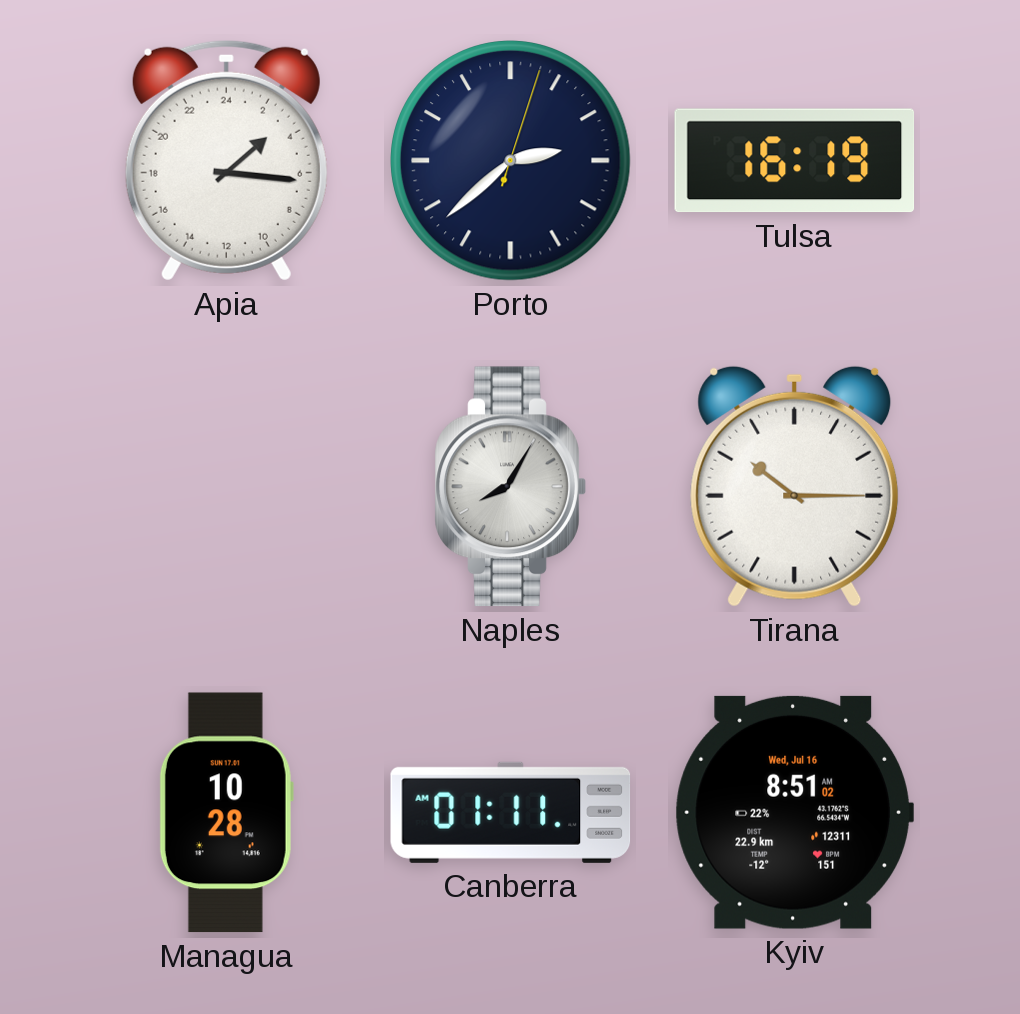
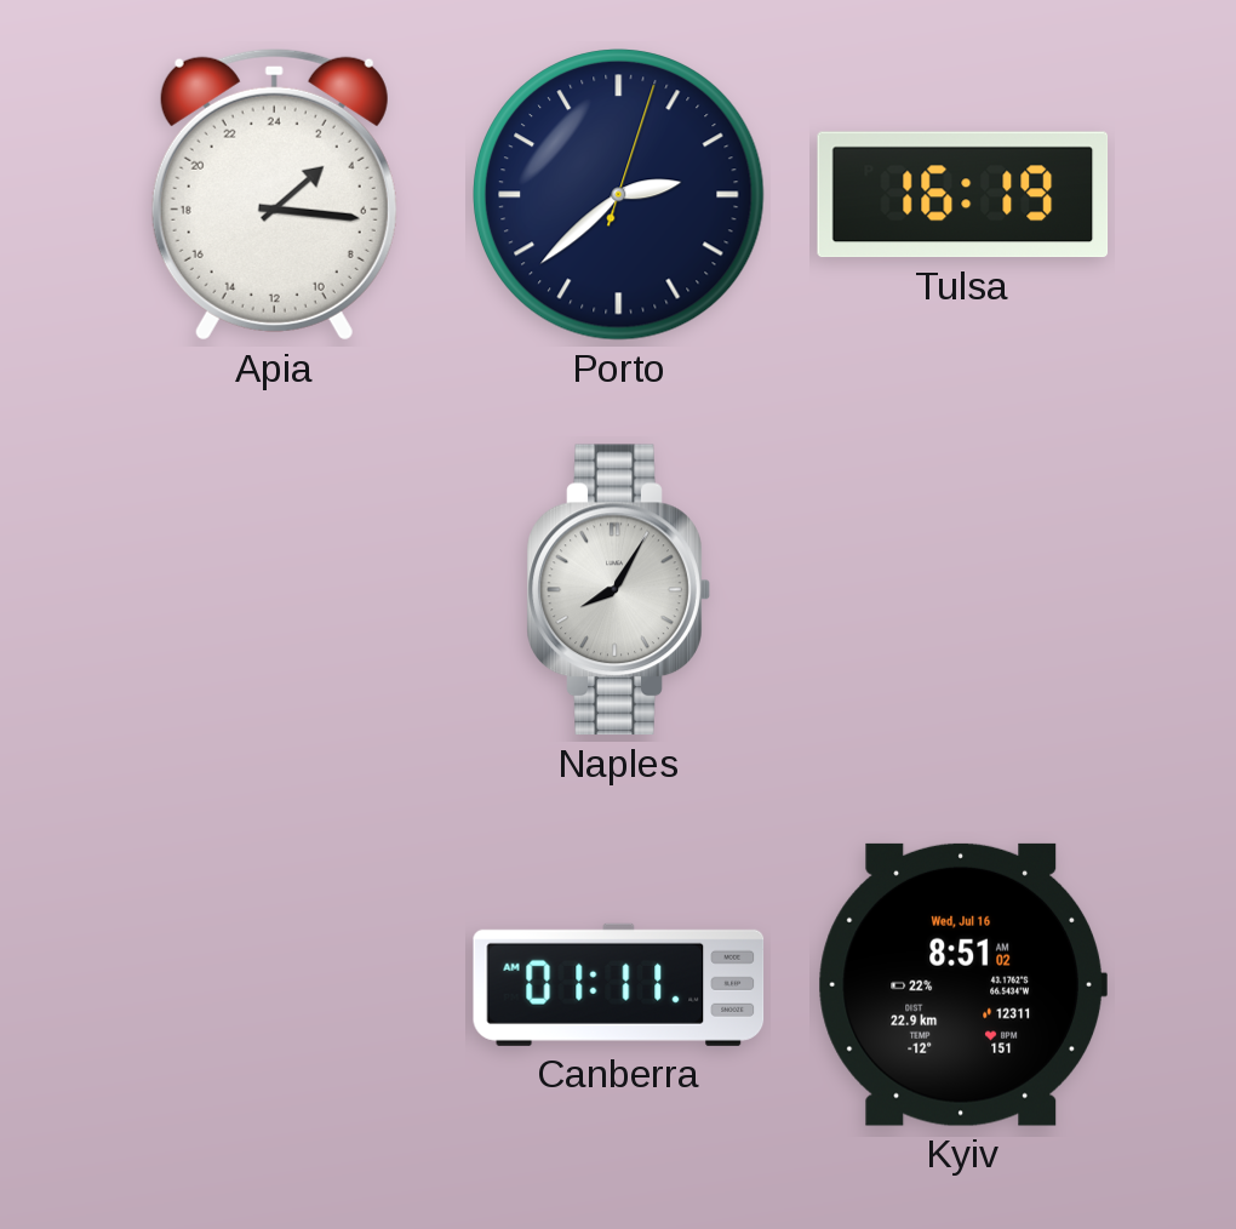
Tirana: 10:15 -> none (795, 486)
Managua: 10:28 -> none (226, 813)
